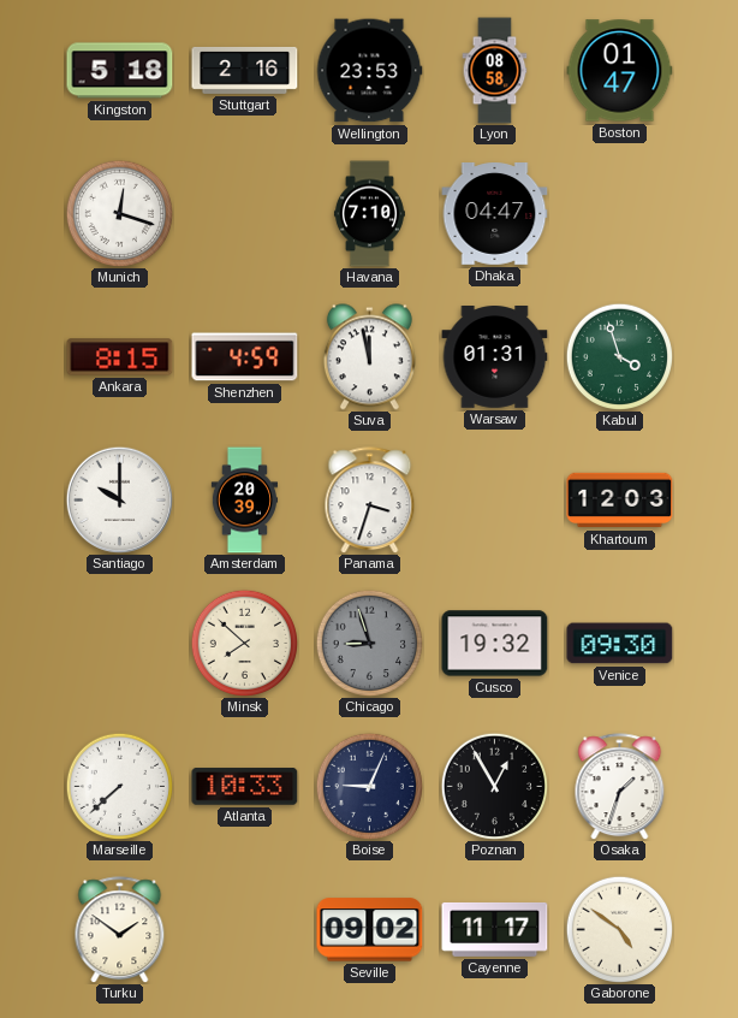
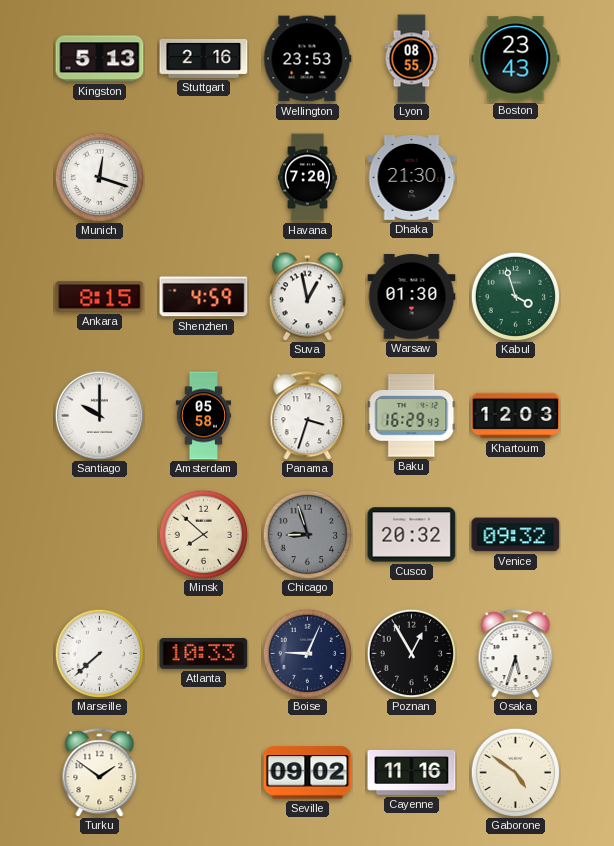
Kingston: 5:18 -> 5:13 (100, 59)
Lyon: 08:58 -> 08:55 (412, 59)
Boston: 01:47 -> 23:43 (516, 59)
Havana: 7:10 -> 7:20 (307, 178)
Dhaka: 04:47 -> 21:30 (412, 178)
Suva: 11:58 -> 12:58 (307, 297)
Warsaw: 01:31 -> 01:30 (412, 297)
Amsterdam: 20:39 -> 05:58 (204, 416)
Baku: none -> 16:29 (412, 416)
Cusco: 19:32 -> 20:32 (412, 535)
Venice: 09:30 -> 09:32 (516, 535)
Osaka: 1:33 -> 5:33 (516, 654)
Cayenne: 11:17 -> 11:16 (412, 772)
